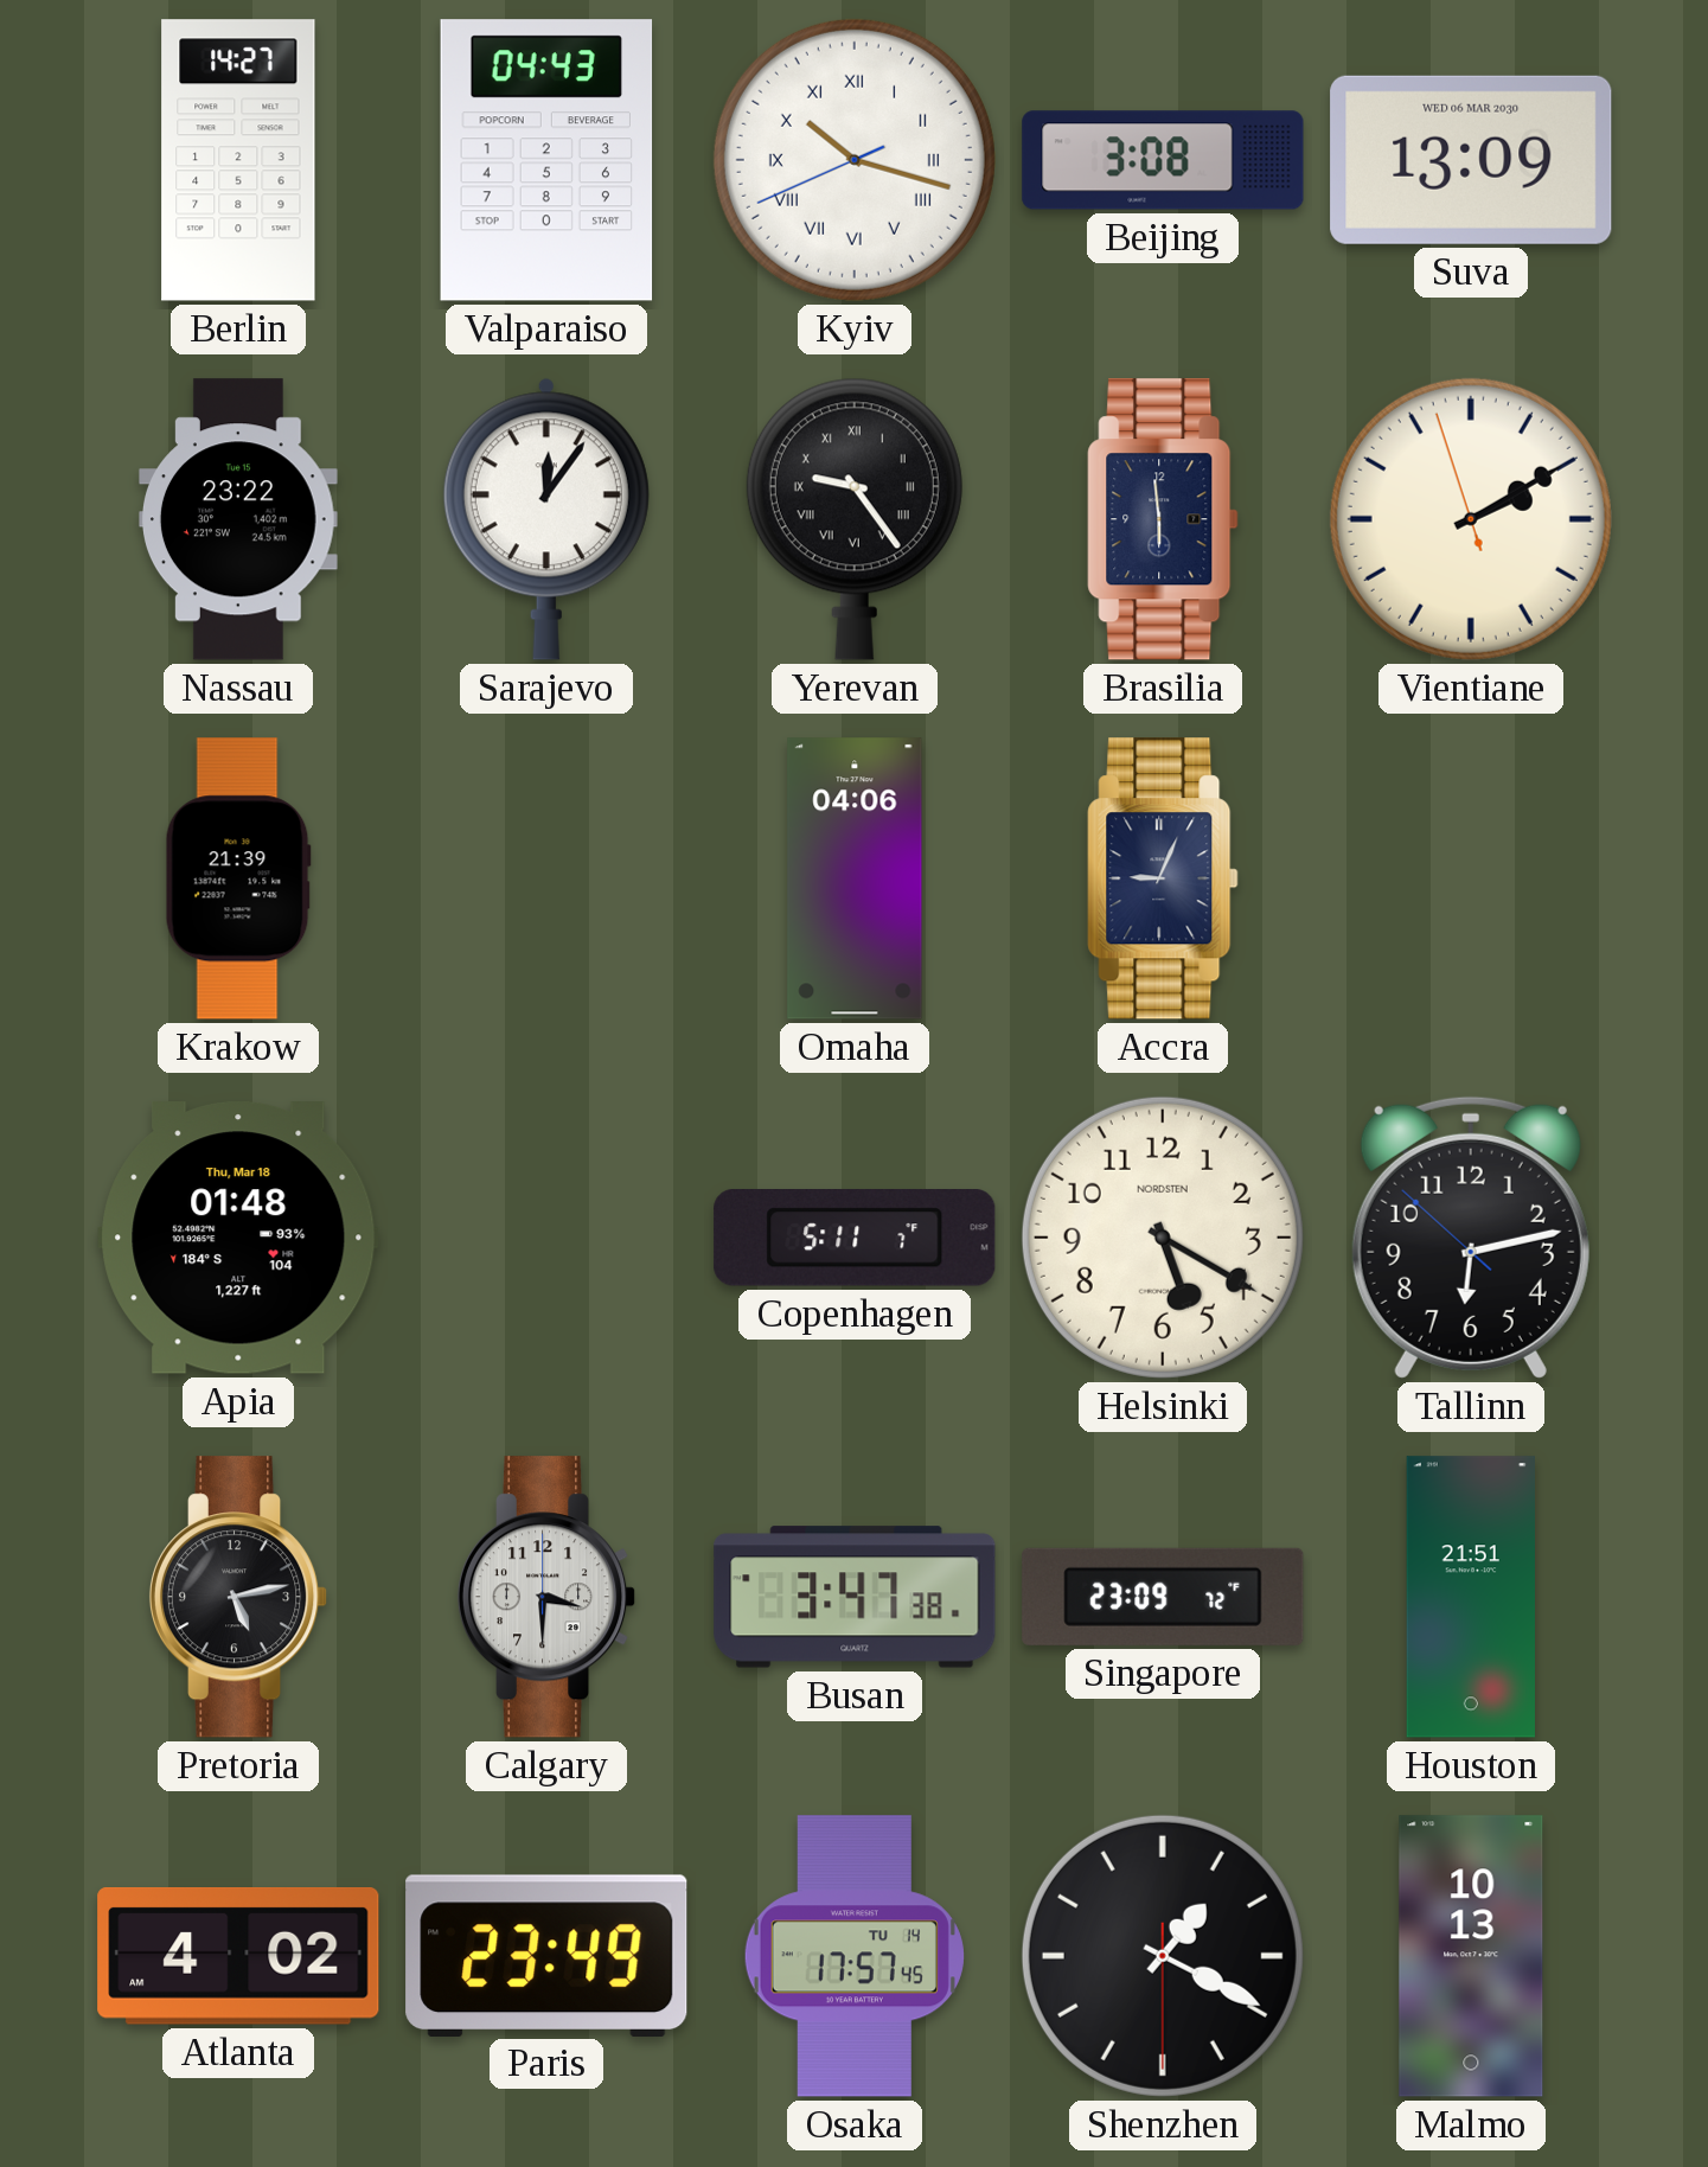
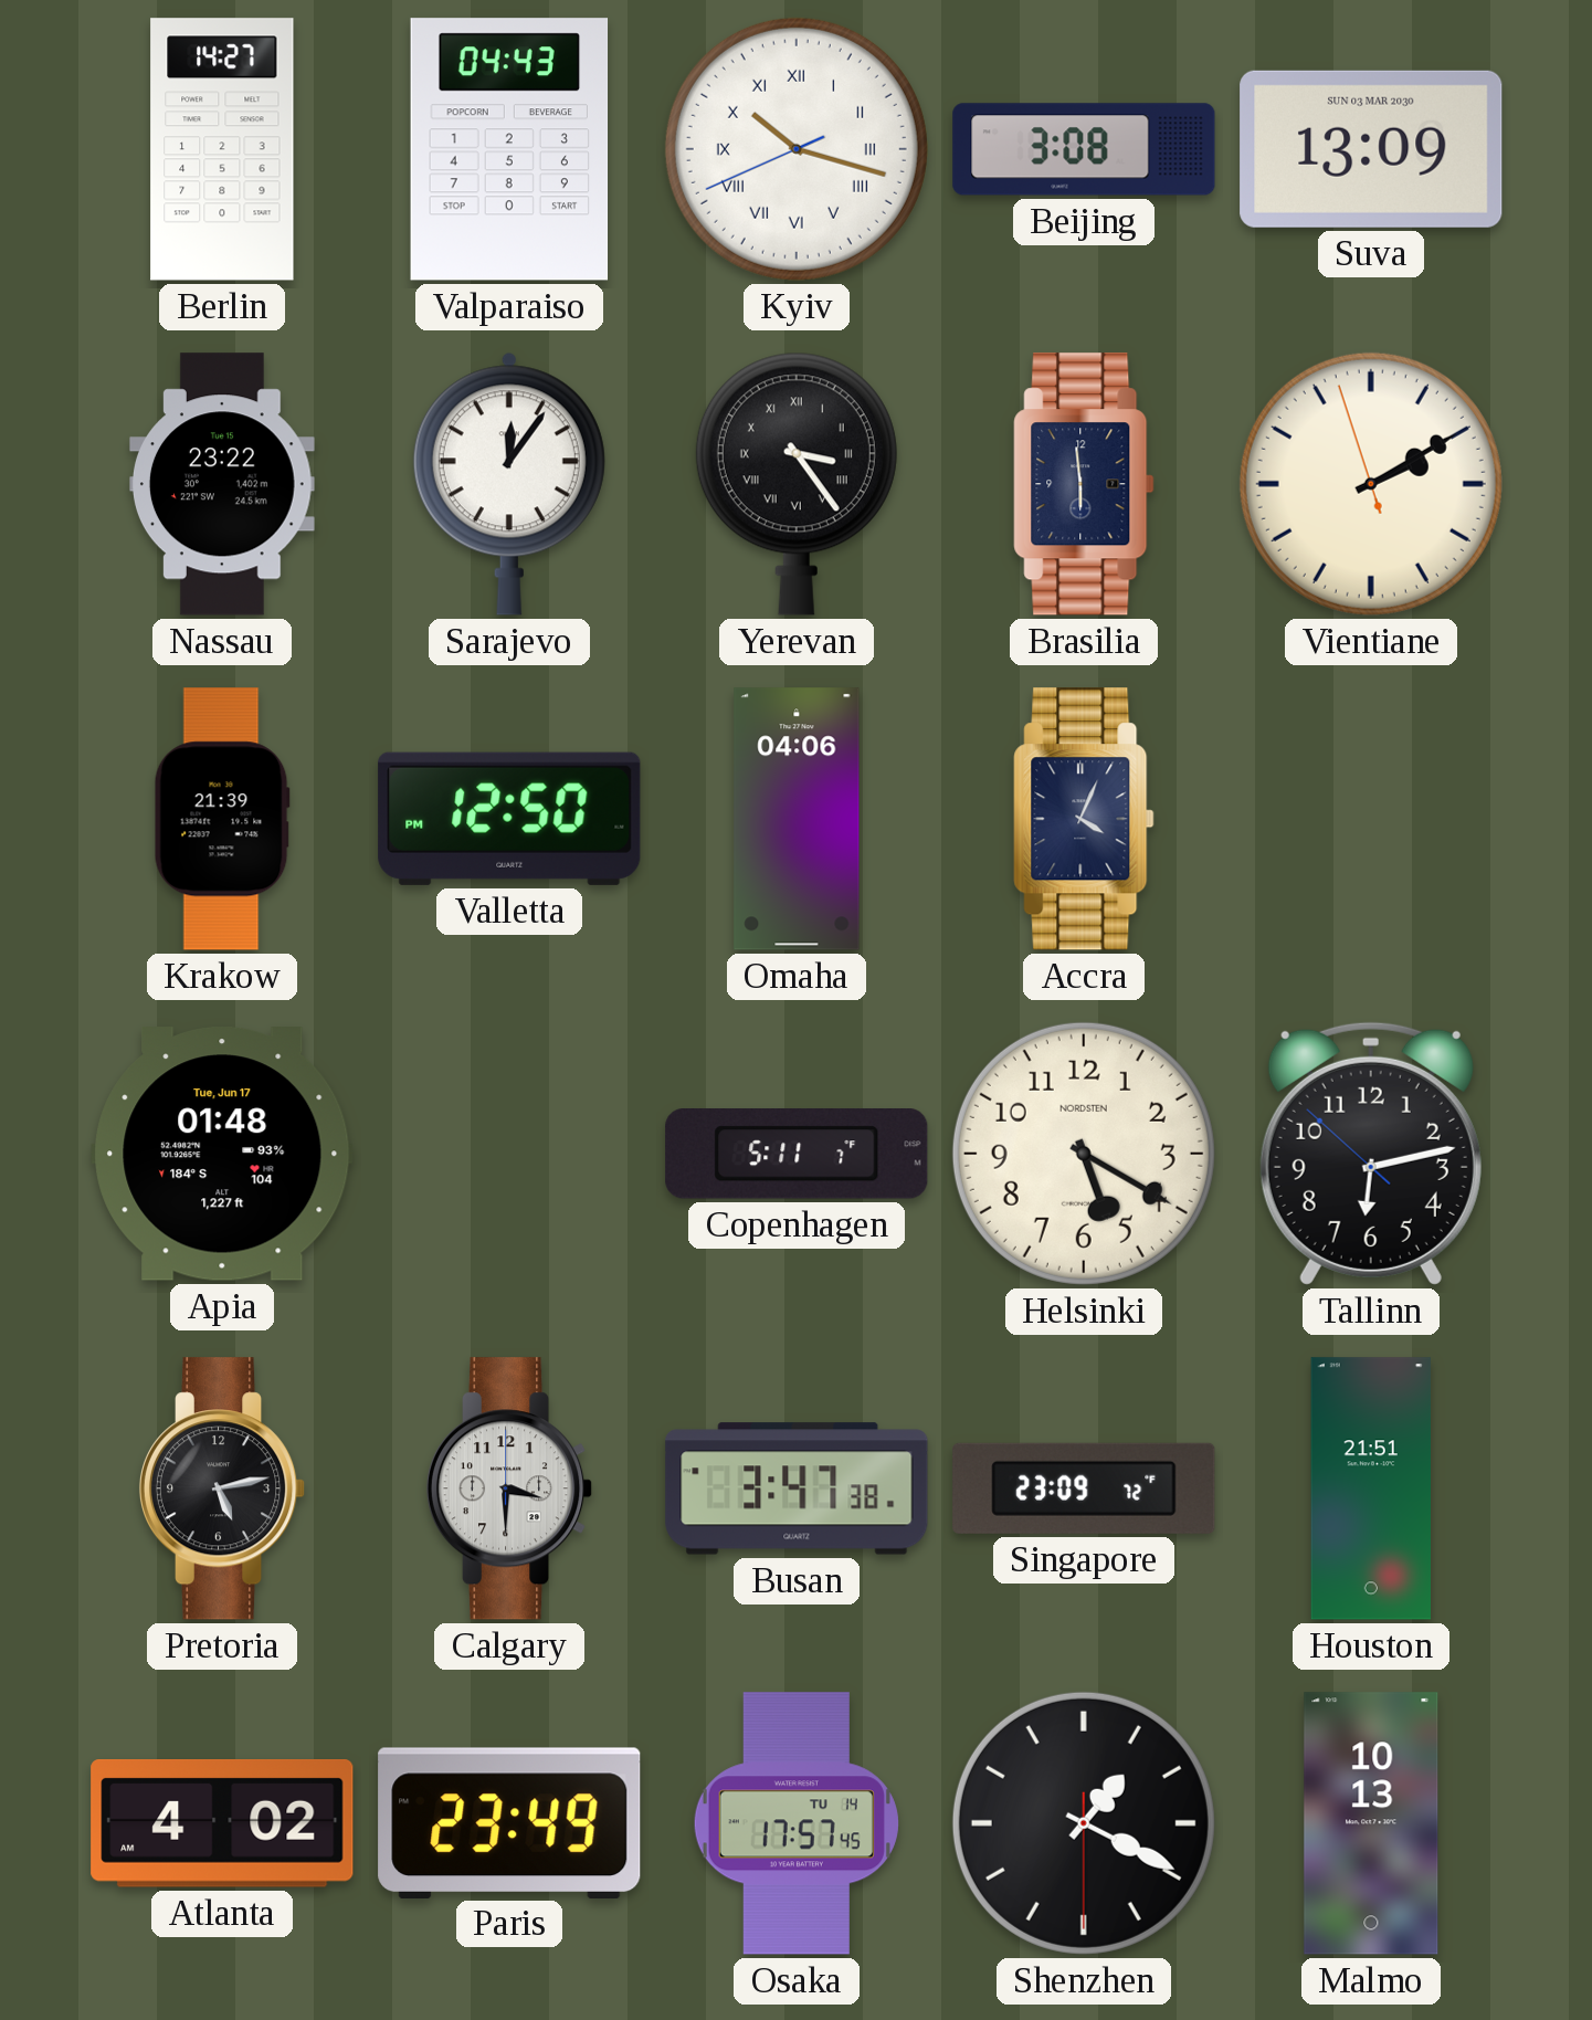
Suva date: WED 06 MAR 2030 -> SUN 03 MAR 2030 (1371, 149)
Yerevan: 9:24 -> 3:24 (797, 484)
Valletta: none -> 12:50 (509, 819)
Accra: 9:04 -> 4:04 (1084, 819)
Apia date: Thu, Mar 18 -> Tue, Jun 17 (222, 1154)
